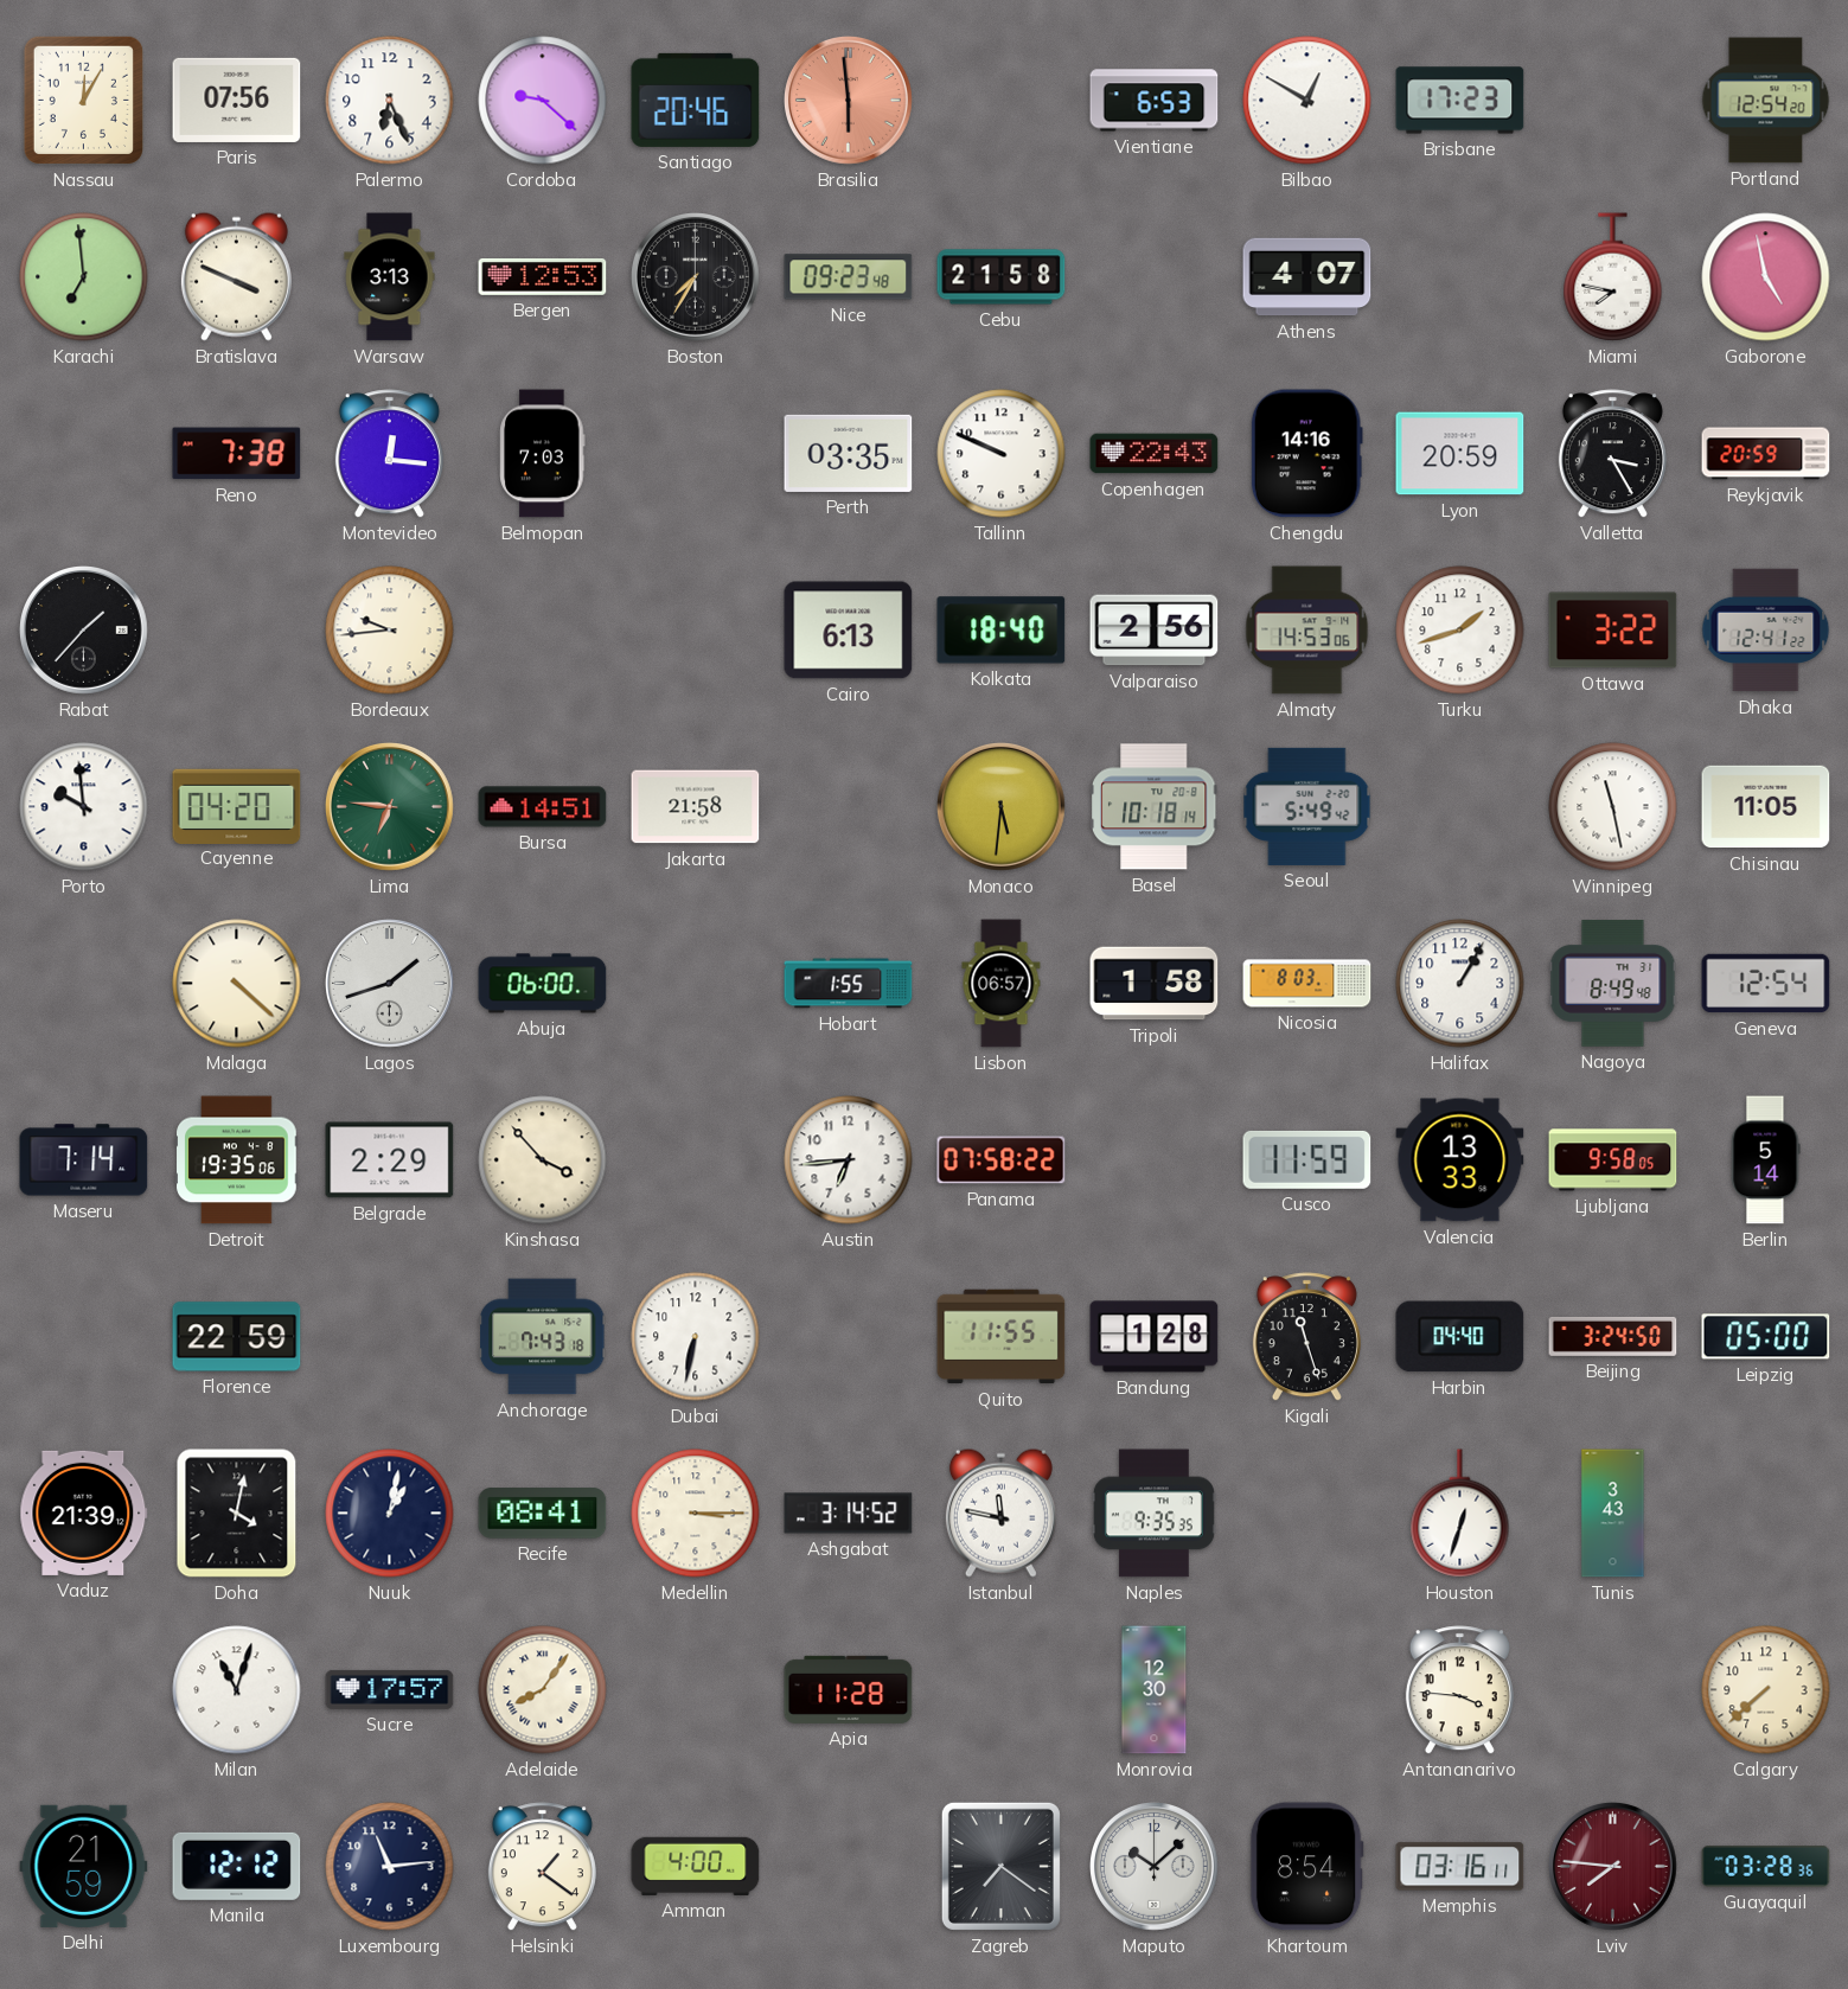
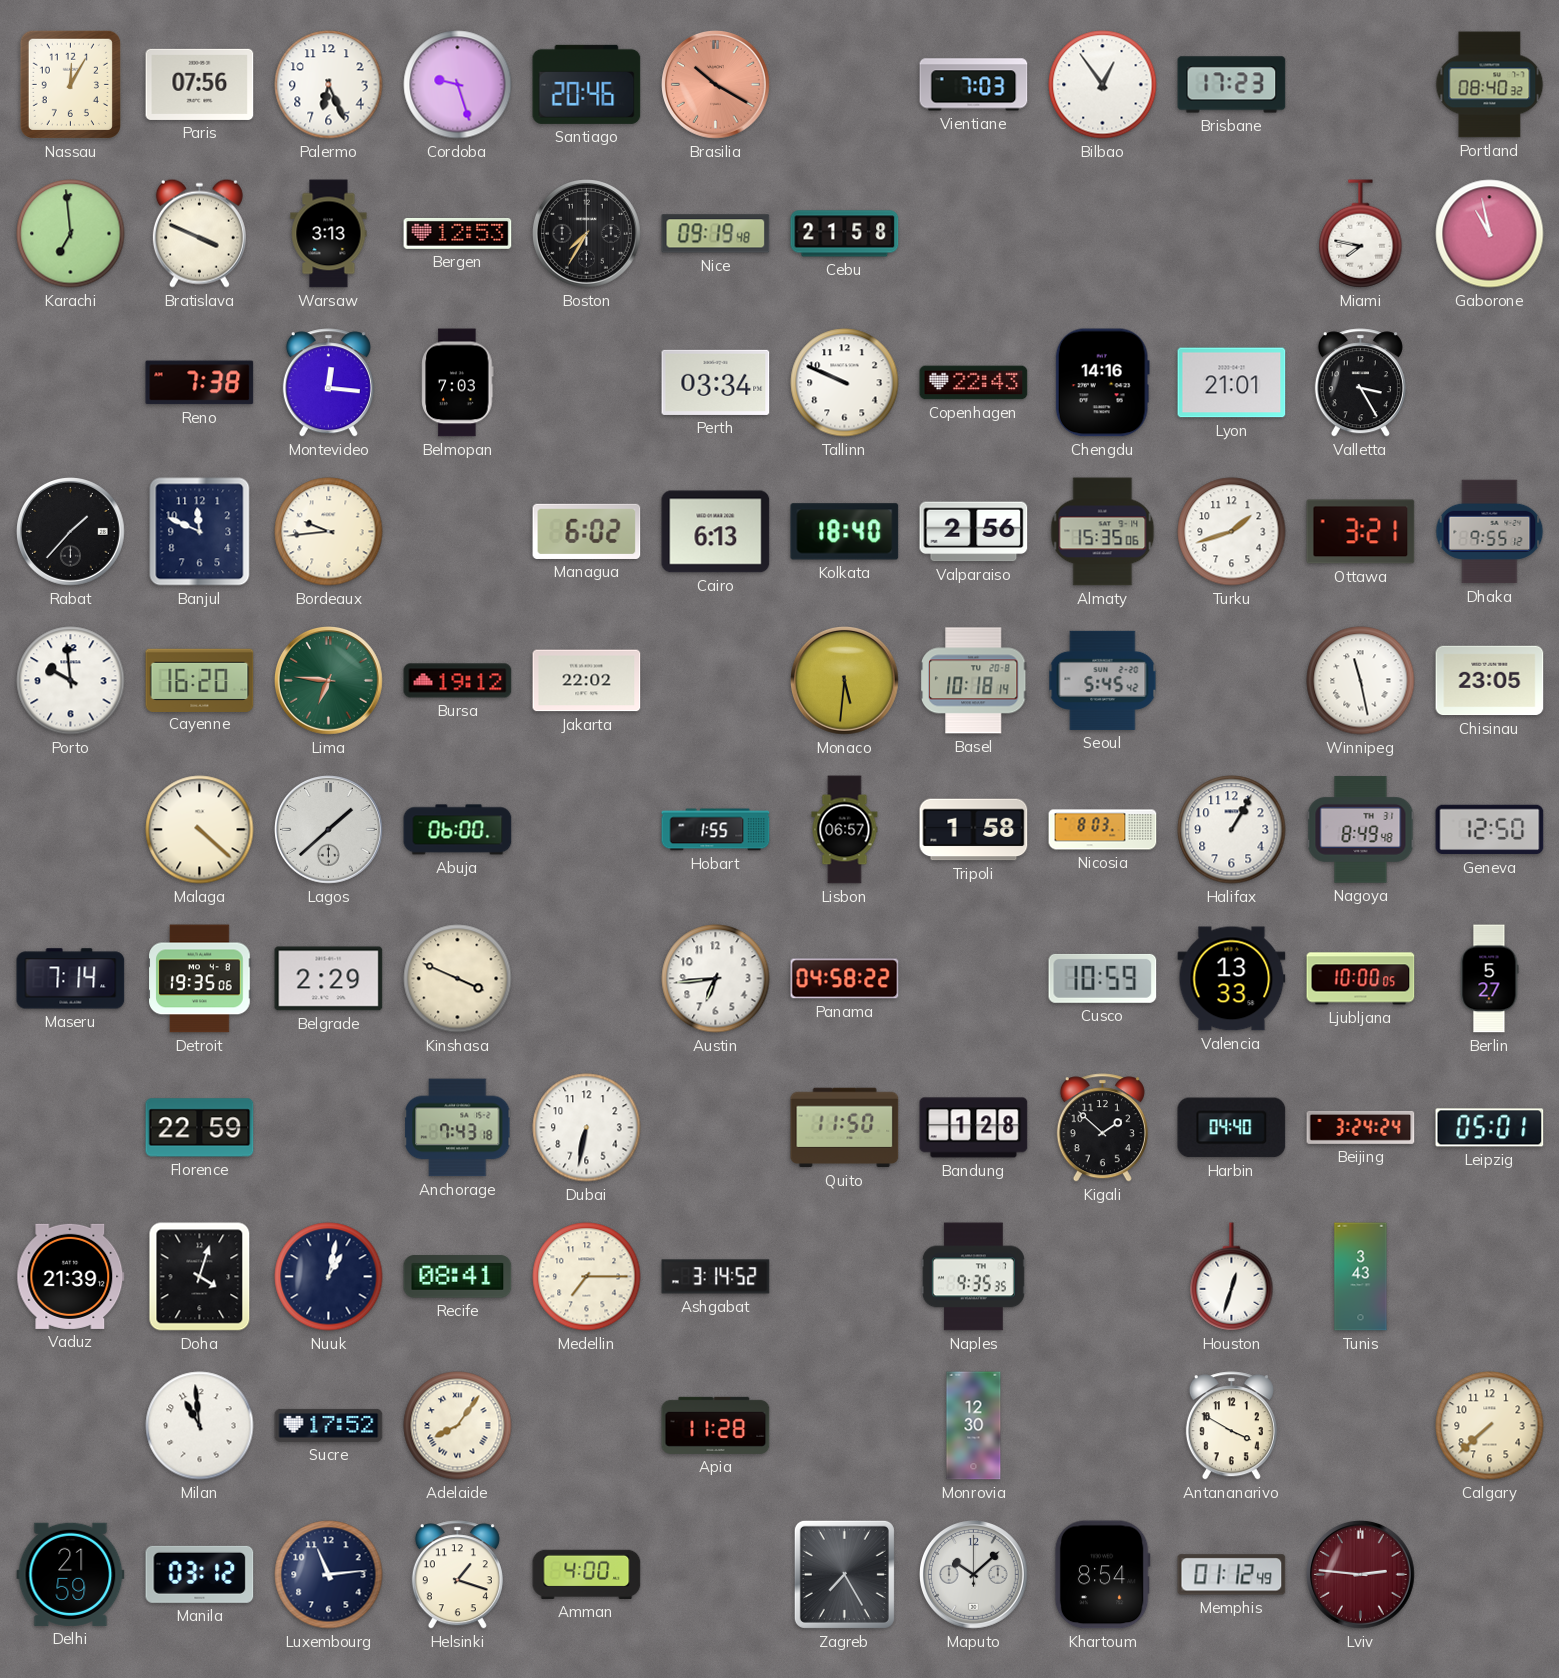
Cordoba: 9:22 -> 9:27 (458, 85)
Brasilia: 5:59 -> 10:20 (716, 85)
Vientiane: 6:53 -> 7:03 (974, 85)
Bilbao: 12:50 -> 12:54 (1103, 85)
Portland: 12:54 -> 08:40 (1490, 85)
Nice: 09:23 -> 09:19 (716, 234)
Athens: 4:07 -> none (1307, 277)
Gaborone: 4:58 -> 10:58 (1490, 234)
Perth: 03:35 -> 03:34 (716, 382)
Lyon: 20:59 -> 21:01 (1232, 383)
Reykjavik: 20:59 -> none (1766, 454)
Banjul: none -> 11:49 (200, 532)
Managua: none -> 6:02 (587, 531)
Almaty: 14:53 -> 15:35 (1103, 532)
Ottawa: 3:22 -> 3:21 (1361, 532)
Dhaka: 12:41 -> 9:55 (1490, 532)
Cayenne: 04:20 -> 16:20 (200, 680)
Bursa: 14:51 -> 19:12 (458, 681)
Jakarta: 21:58 -> 22:02 (587, 681)
Seoul: 5:49 -> 5:45 (1103, 680)
Chisinau: 11:05 -> 23:05 (1490, 681)
Lagos: 1:42 -> 1:38 (329, 830)
Geneva: 12:54 -> 12:50 (1490, 830)
Kinshasa: 3:53 -> 3:49 (458, 979)
Panama: 07:58 -> 04:58 (845, 979)
Cusco: 11:59 -> 10:59 (1103, 978)
Ljubljana: 9:58 -> 10:00 (1361, 979)
Berlin: 5:14 -> 5:27 (1489, 979)
Quito: 11:55 -> 11:50 (845, 1128)
Kigali: 11:27 -> 1:52 (1102, 1128)
Beijing: 3:24:50 -> 3:24:24 (1361, 1127)
Leipzig: 05:00 -> 05:01 (1490, 1128)
Doha: 4:02 -> 4:03 (200, 1277)
Medellin: 3:15 -> 7:15 (587, 1277)
Istanbul: 11:47 -> none (1000, 1512)
Milan: 11:03 -> 10:59 (200, 1426)
Sucre: 17:57 -> 17:52 (329, 1425)
Antananarivo: 3:46 -> 3:50 (1231, 1426)
Manila: 12:12 -> 03:12 (200, 1574)
Helsinki: 1:21 -> 1:18 (457, 1575)
Zagreb: 7:21 -> 7:25 (844, 1574)
Memphis: 03:16 -> 01:12 (1232, 1575)
Lviv: 7:46 -> 2:46 (1361, 1575)
Guayaquil: 03:28 -> none (1766, 1867)
